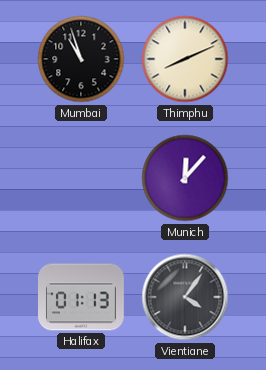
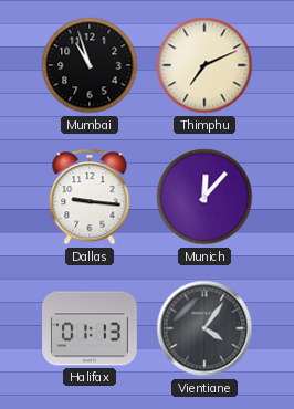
Thimphu: 8:11 -> 7:11 (204, 65)
Dallas: none -> 9:16 (90, 197)
